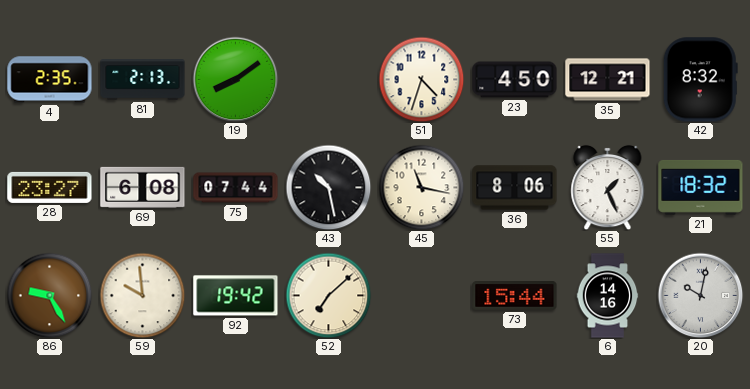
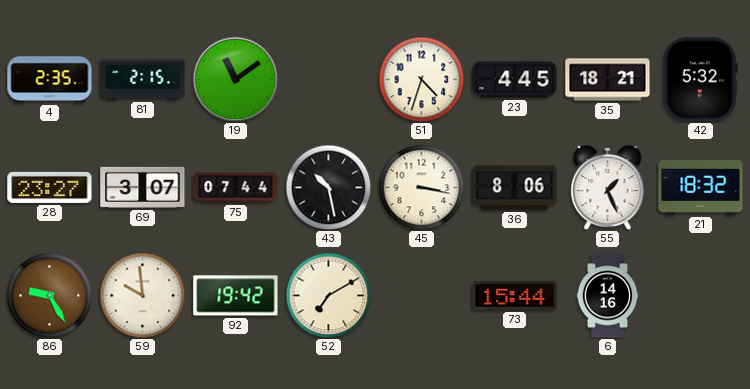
81: 2:13 -> 2:15 (143, 80)
19: 8:09 -> 11:09 (235, 79)
23: 4:50 -> 4:45 (515, 80)
35: 12:21 -> 18:21 (608, 80)
42: 8:32 -> 5:32 (700, 80)
69: 6:08 -> 3:07 (143, 187)
45: 11:17 -> 3:17 (421, 187)
52: 7:08 -> 7:10 (328, 295)
20: 10:02 -> none (700, 295)
